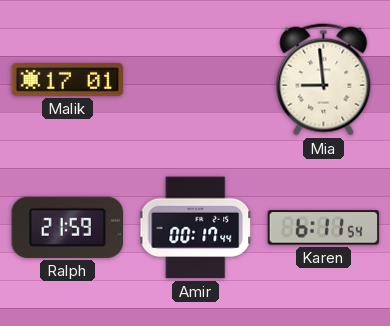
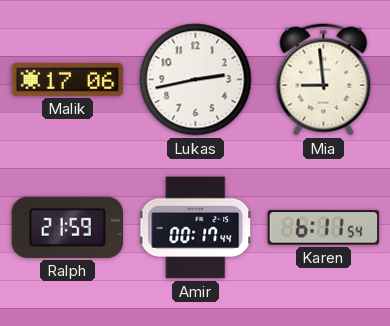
Malik: 17:01 -> 17:06 (68, 79)
Lukas: none -> 2:43 (196, 80)
